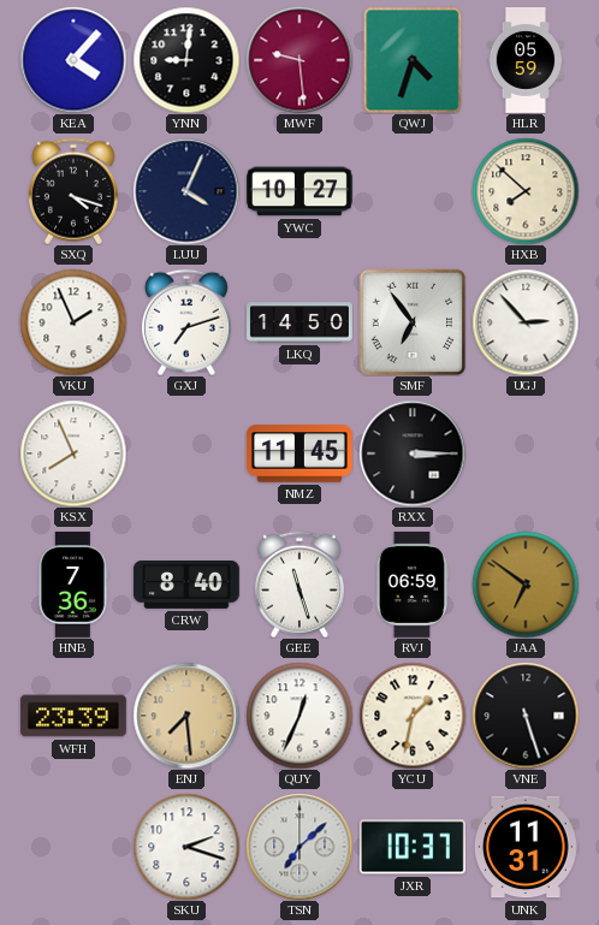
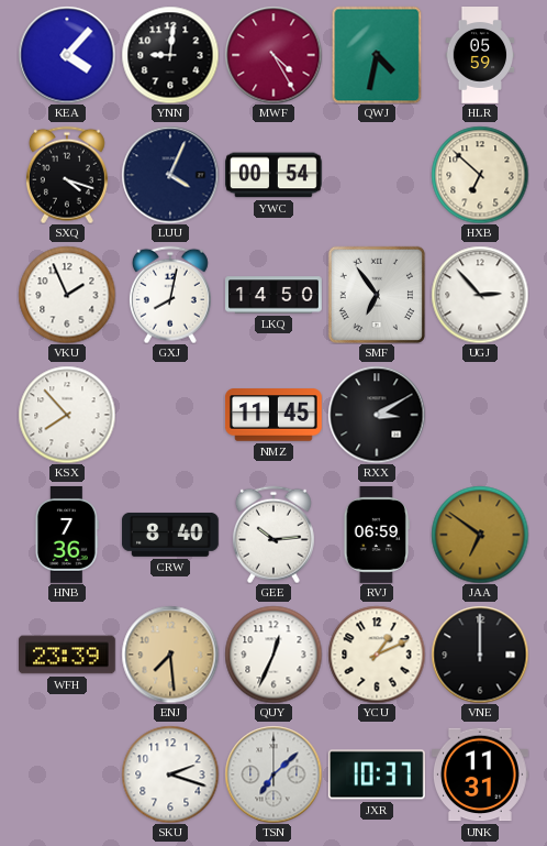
MWF: 9:29 -> 4:25 (273, 55)
QWJ: 4:33 -> 4:32 (377, 55)
YWC: 10:27 -> 00:54 (273, 175)
HXB: 7:52 -> 6:52 (480, 175)
GXJ: 7:12 -> 8:02 (170, 295)
KSX: 7:56 -> 7:53 (67, 415)
RXX: 3:15 -> 3:10 (377, 415)
GEE: 11:27 -> 10:14 (273, 535)
YCU: 1:32 -> 1:11 (377, 655)
VNE: 5:27 -> 12:00 (480, 655)
